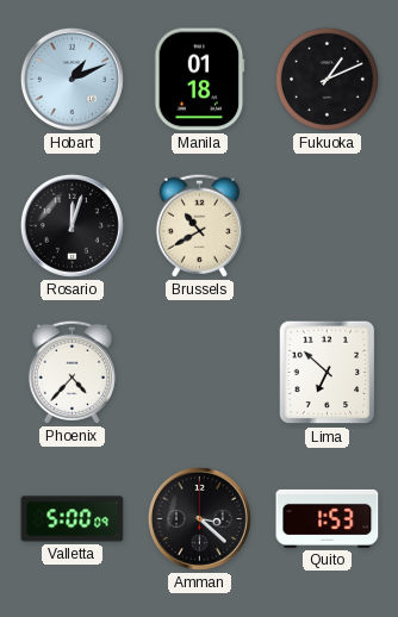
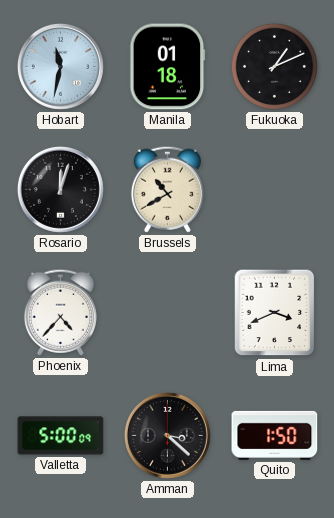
Hobart: 1:11 -> 11:32 (60, 66)
Lima: 6:52 -> 3:41 (275, 313)
Quito: 1:53 -> 1:50 (275, 435)
